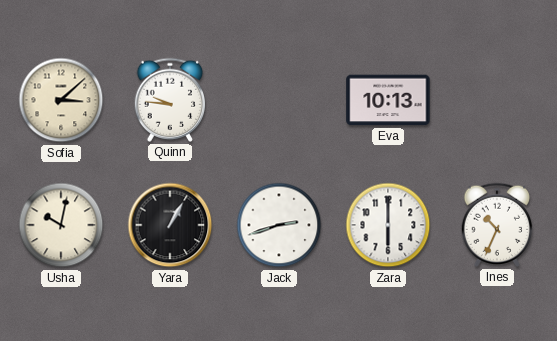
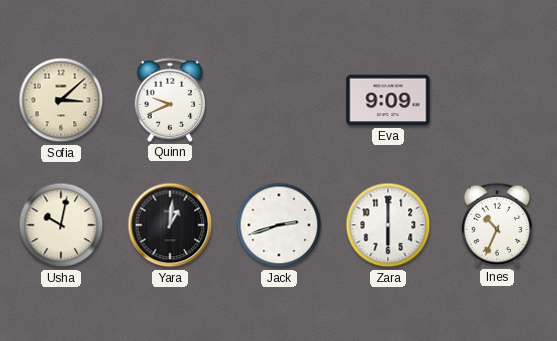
Quinn: 9:46 -> 9:41 (169, 100)
Eva: 10:13 -> 9:09 (388, 100)
Yara: 1:05 -> 1:01 (170, 225)
